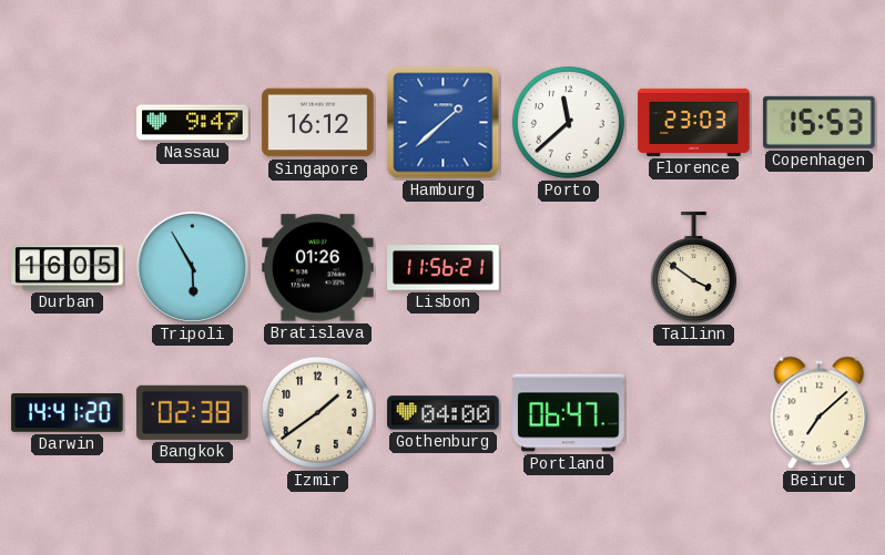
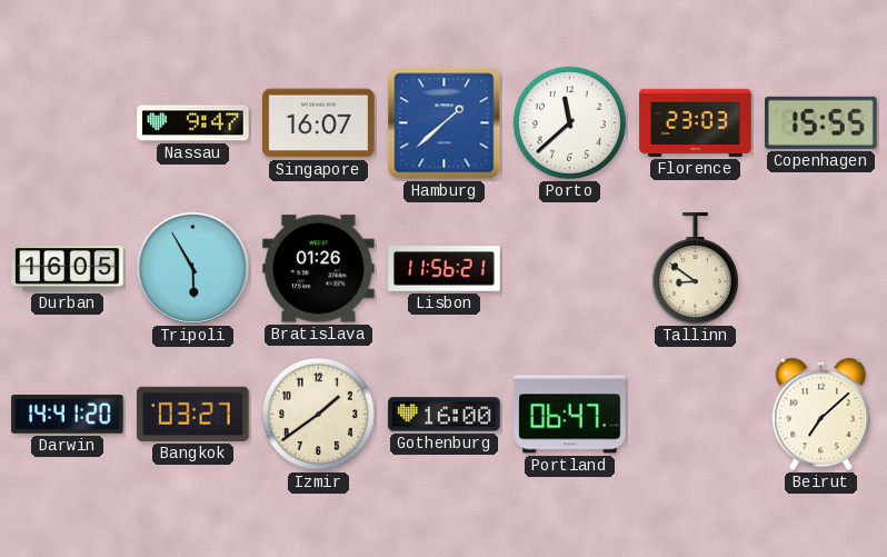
Singapore: 16:12 -> 16:07 (319, 123)
Copenhagen: 15:53 -> 15:55 (821, 122)
Tallinn: 3:51 -> 8:51 (695, 268)
Bangkok: 02:38 -> 03:27 (193, 414)
Gothenburg: 04:00 -> 16:00 (445, 415)
